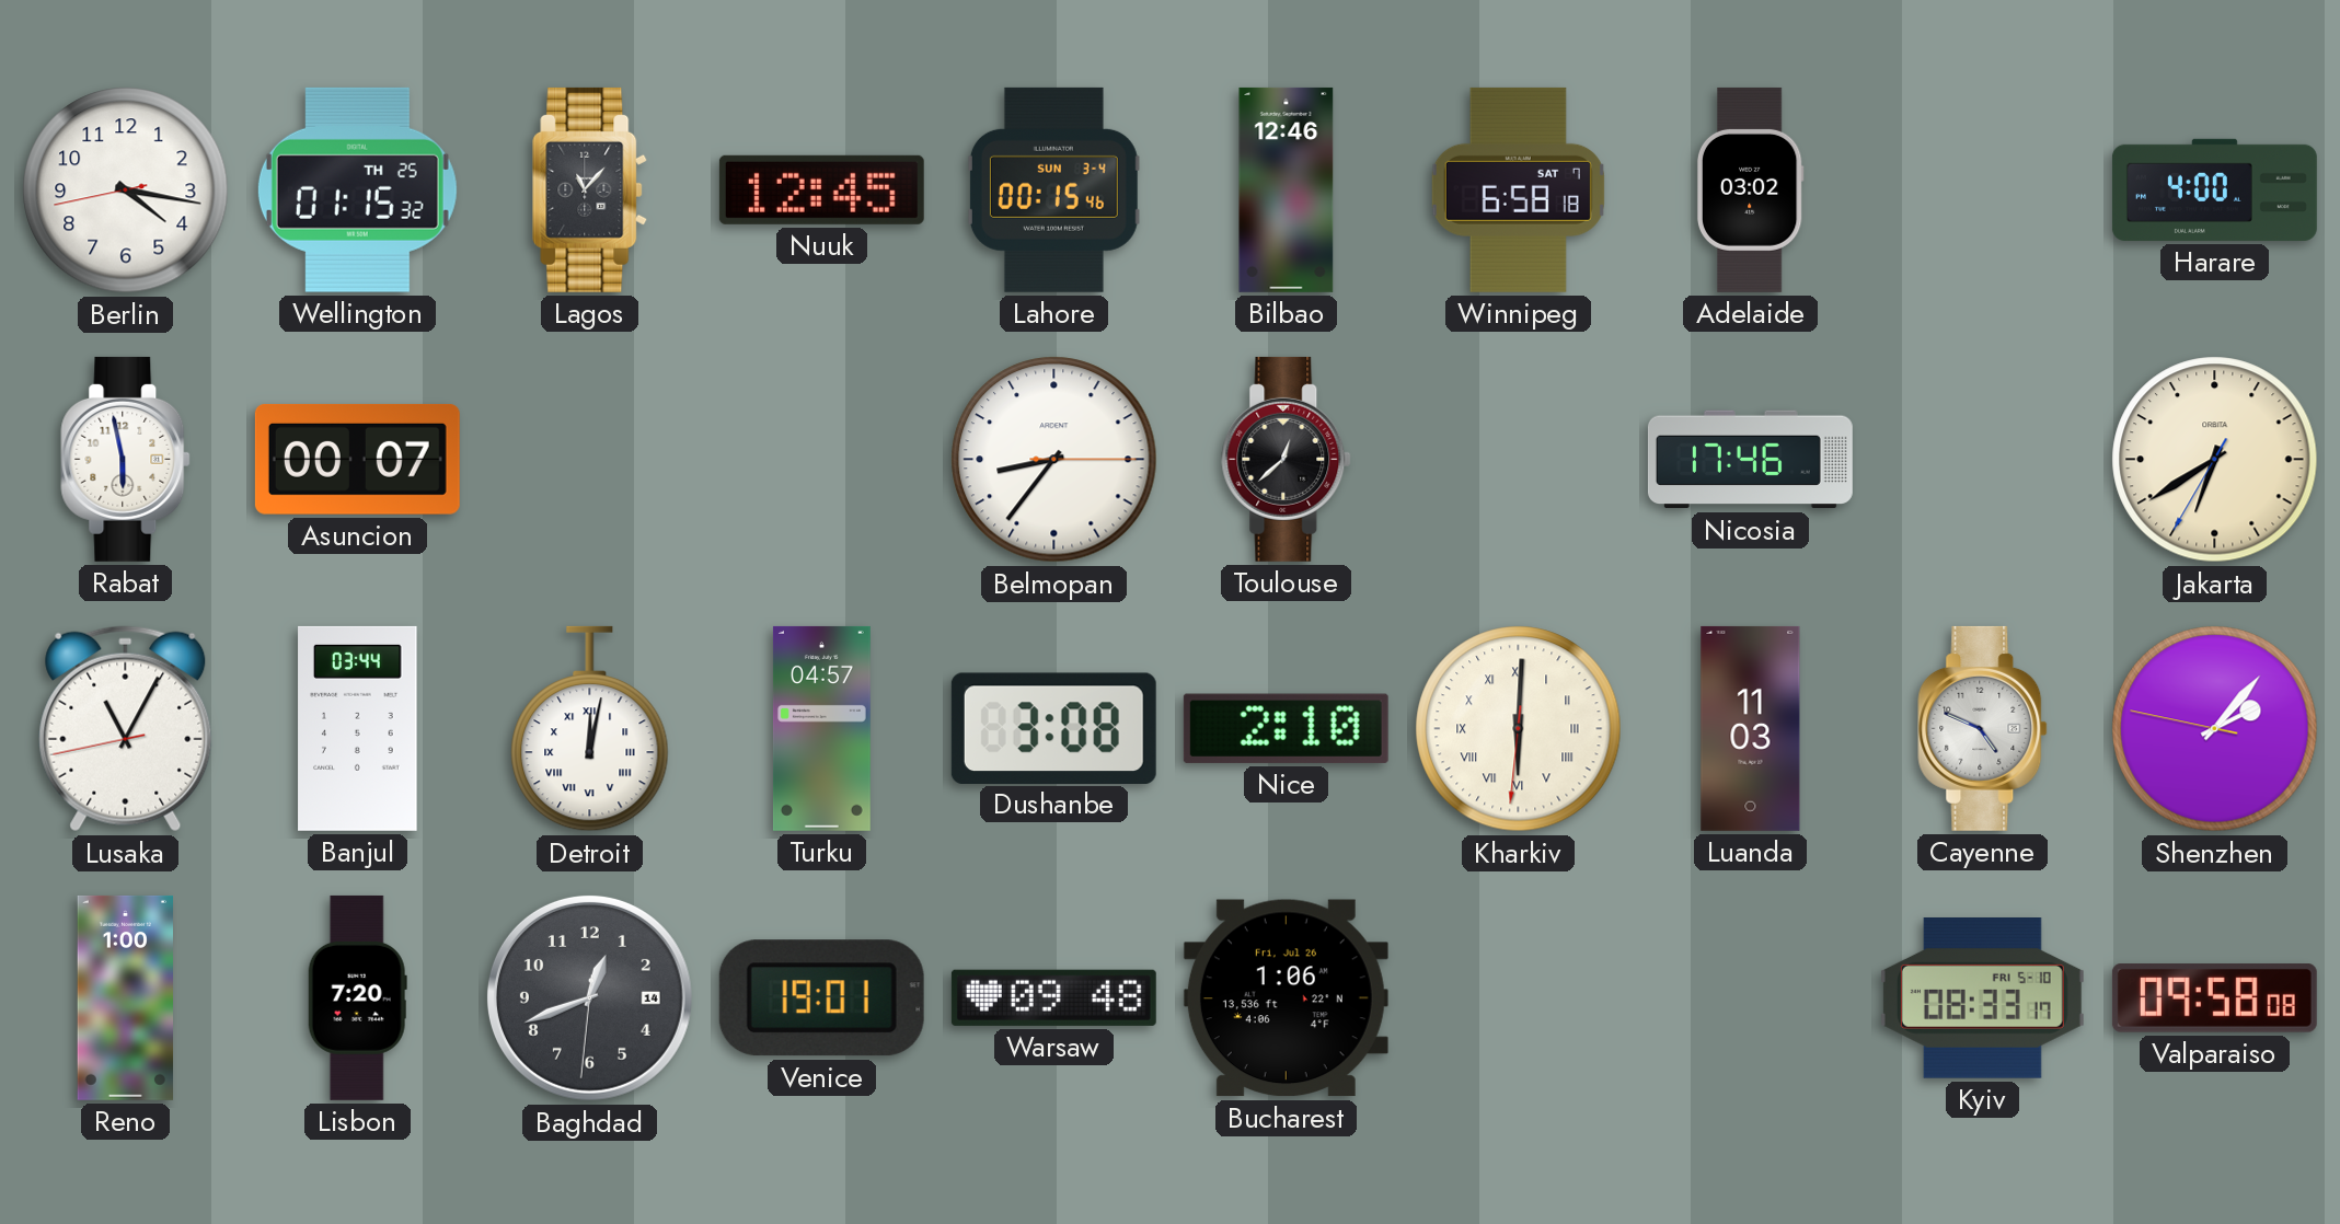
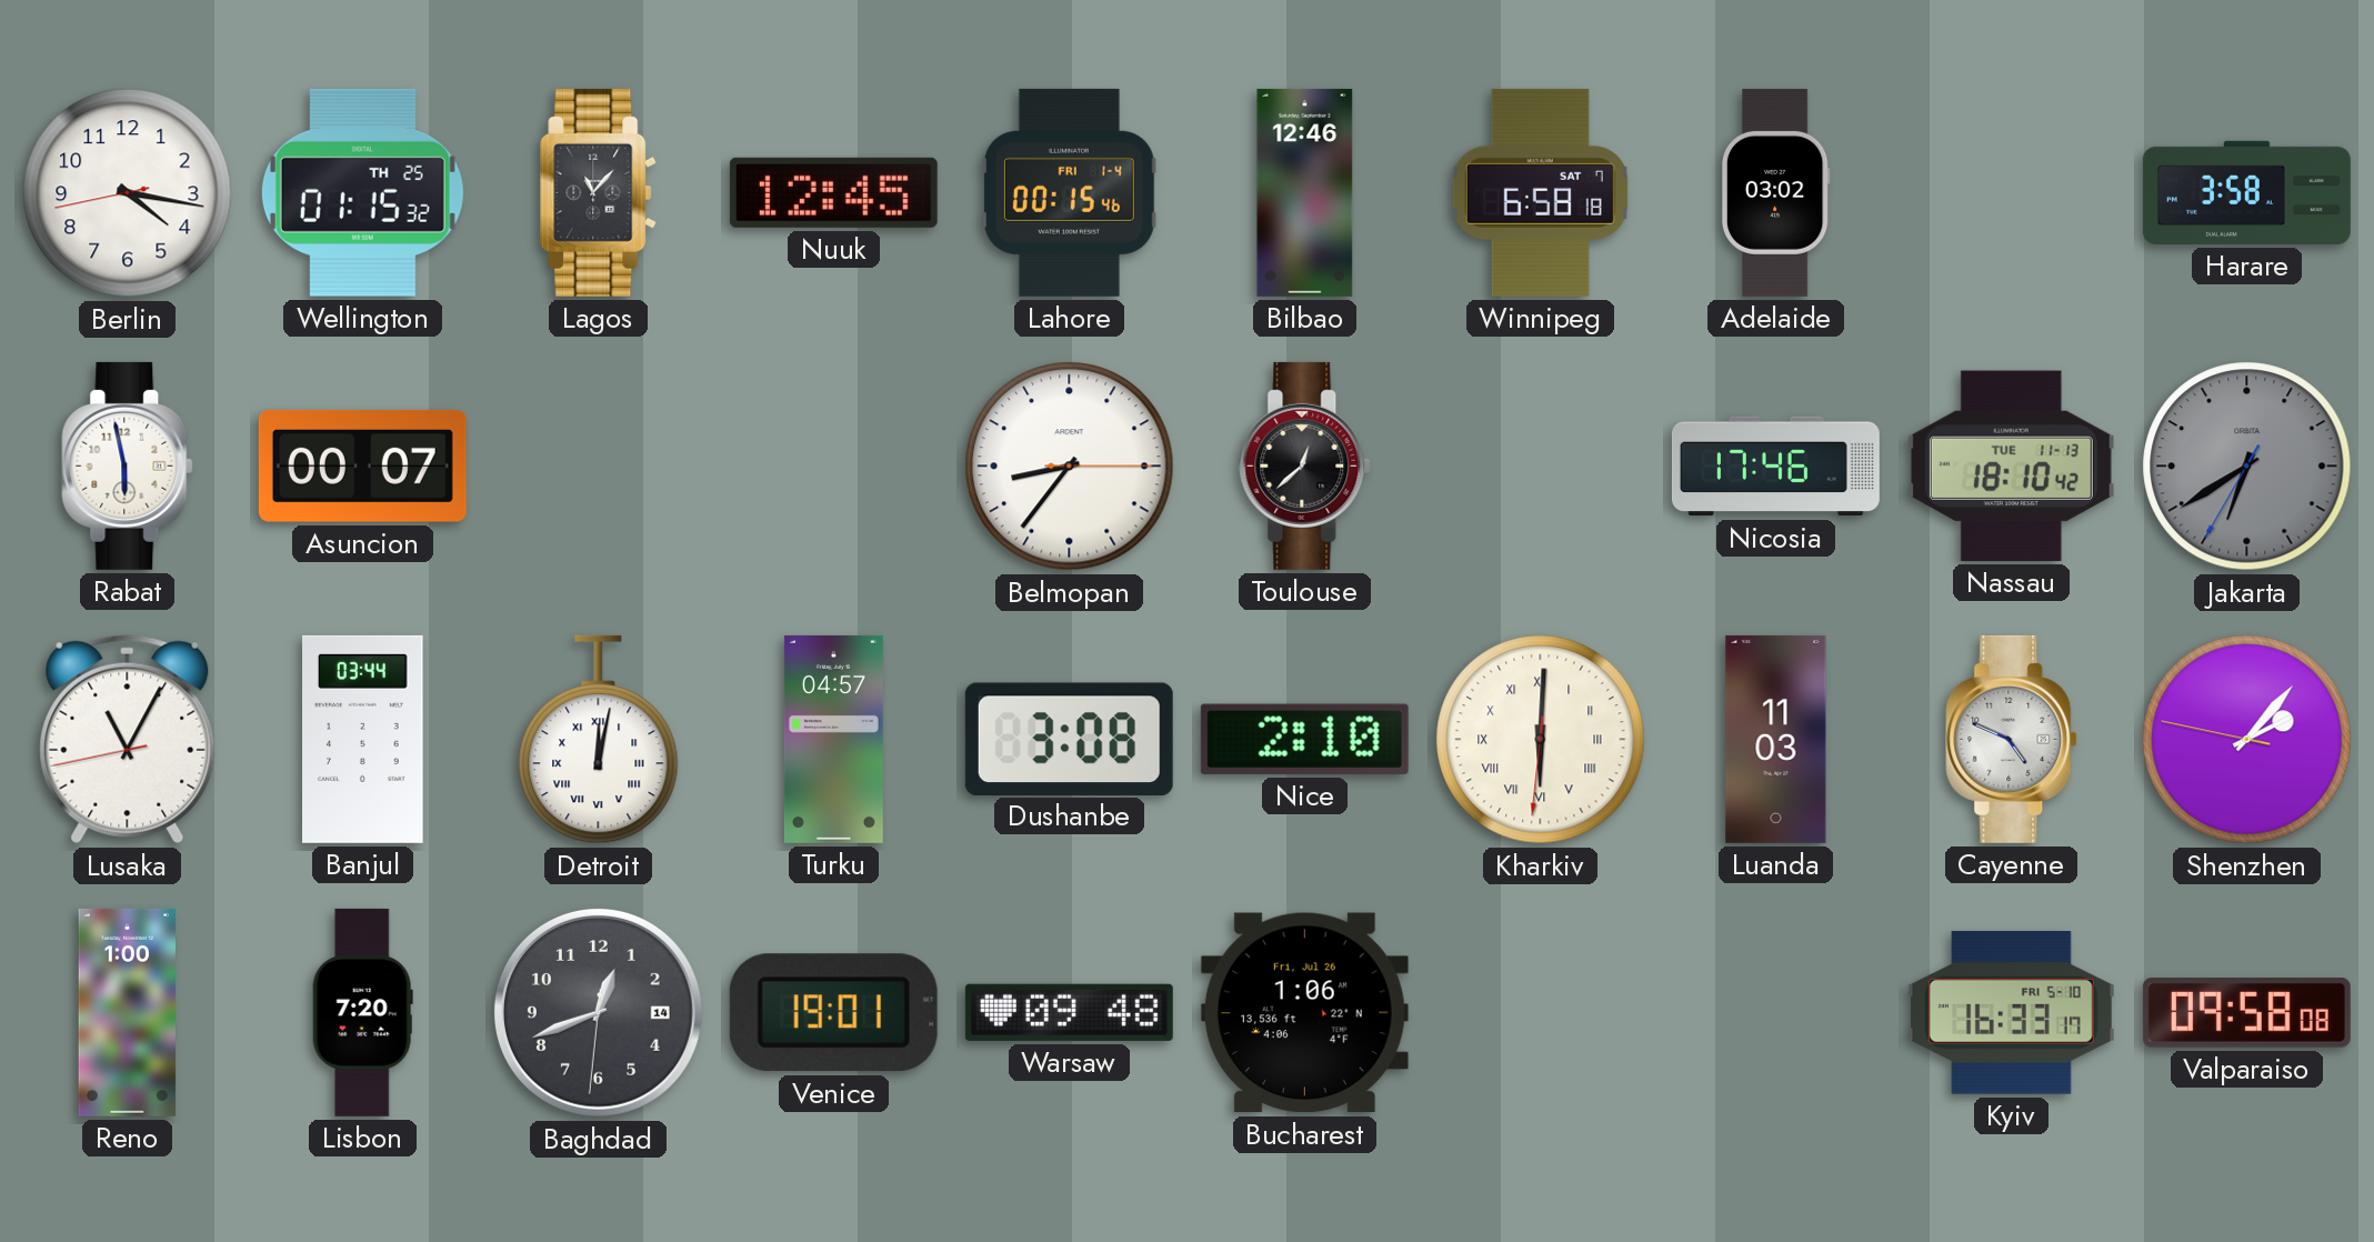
Lahore date: SUN 3-4 -> FRI 1-4 (1069, 192)
Harare: 4:00 -> 3:58 (2246, 192)
Nassau: none -> 18:10 (2011, 465)
Jakarta dial: cream -> grey (2247, 467)
Kyiv: 08:33 -> 16:33 (2011, 1013)
